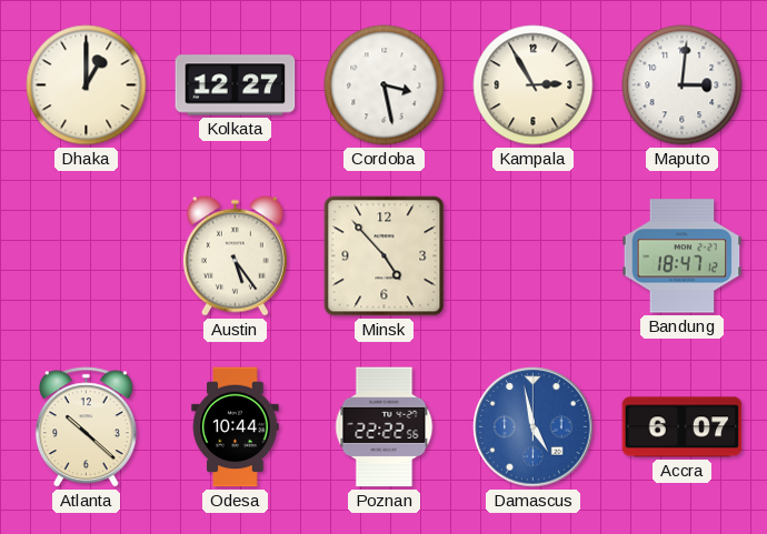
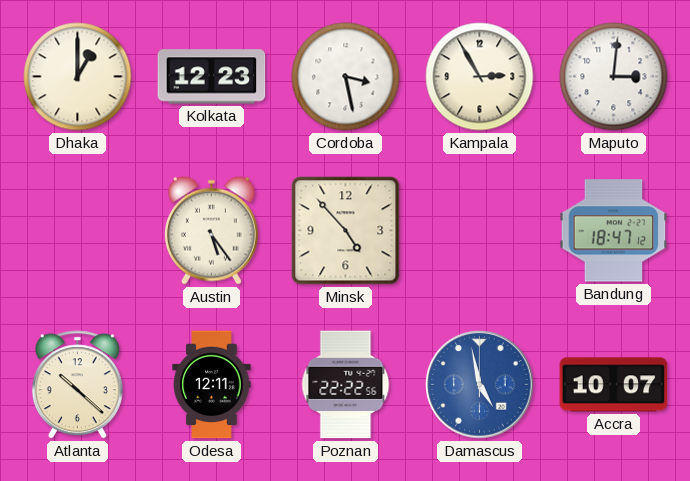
Kolkata: 12:27 -> 12:23 (212, 77)
Odesa: 10:44 -> 12:11 (212, 385)
Accra: 6:07 -> 10:07 (614, 385)
